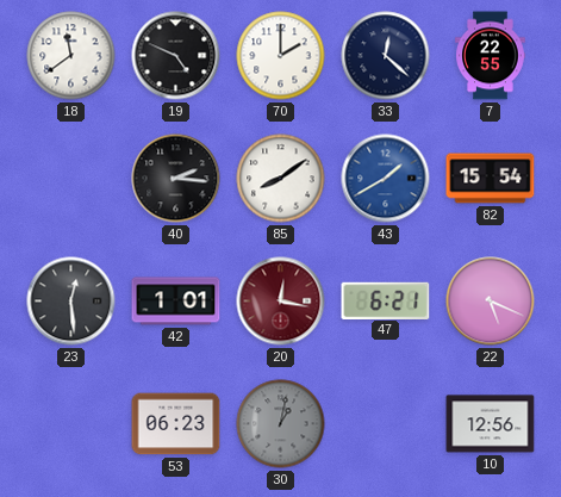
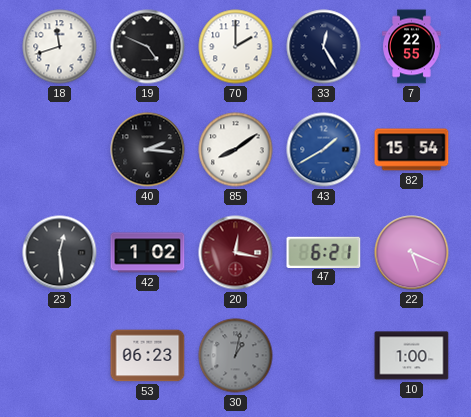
18: 11:39 -> 11:42 (60, 47)
33: 12:22 -> 12:25 (324, 47)
42: 1:01 -> 1:02 (148, 253)
10: 12:56 -> 1:00 (412, 356)
